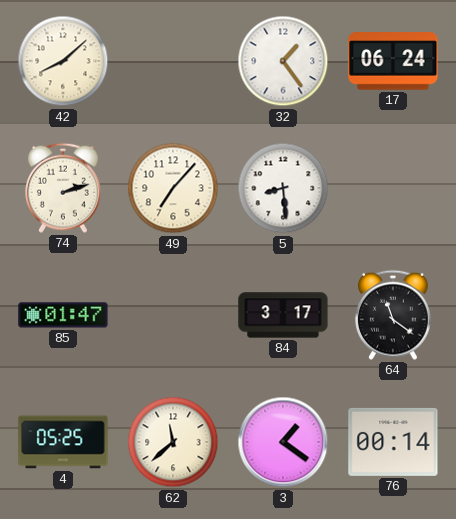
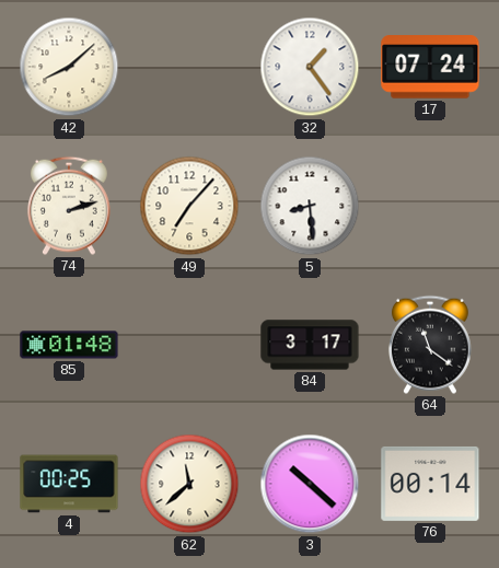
17: 06:24 -> 07:24 (430, 67)
85: 01:47 -> 01:48 (69, 345)
4: 05:25 -> 00:25 (69, 484)
3: 1:21 -> 10:22 (310, 484)
